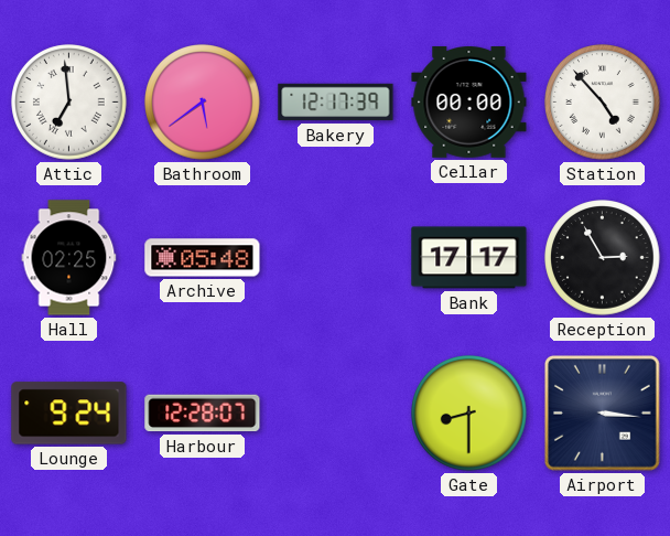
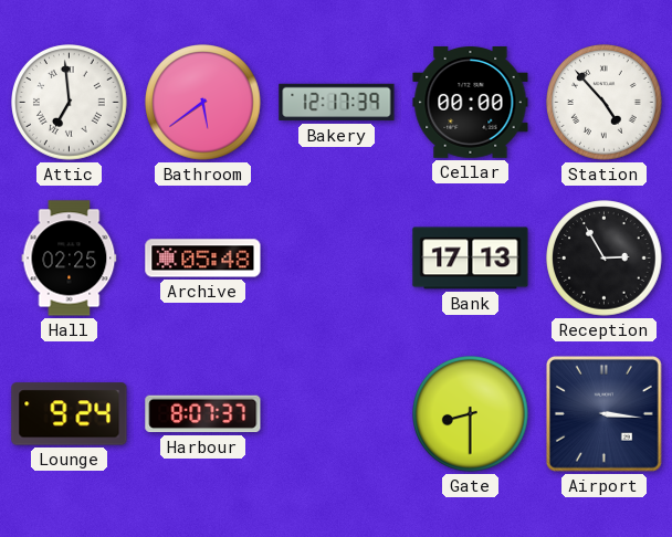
Bank: 17:17 -> 17:13 (471, 259)
Harbour: 12:28 -> 8:07 (203, 414)
